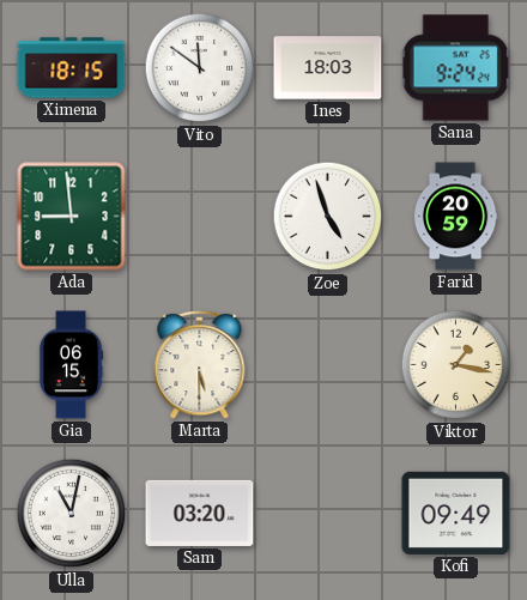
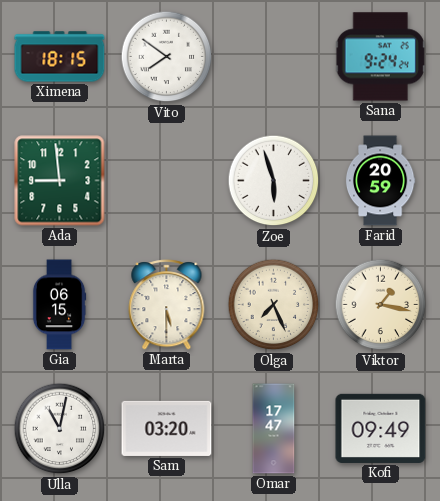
Vito: 11:51 -> 7:51 (167, 57)
Ines: 18:03 -> none (328, 68)
Zoe: 4:57 -> 5:57 (274, 181)
Olga: none -> 7:26 (274, 305)
Omar: none -> 17:47 (274, 429)
